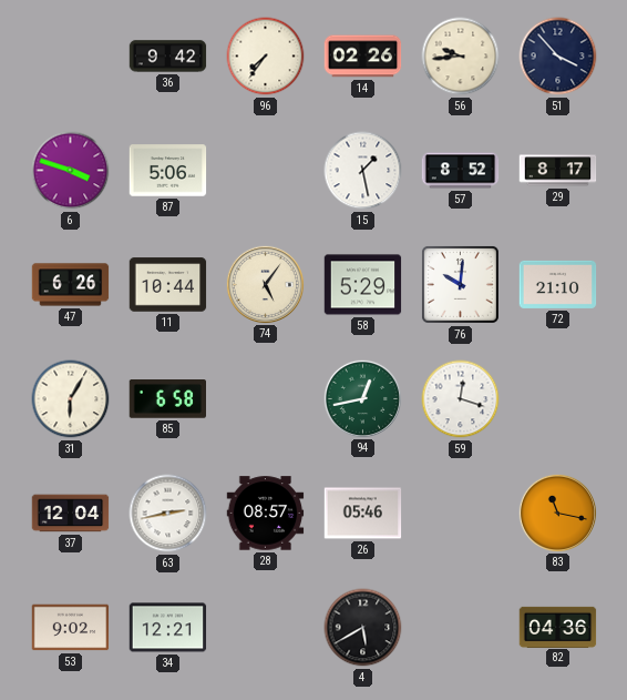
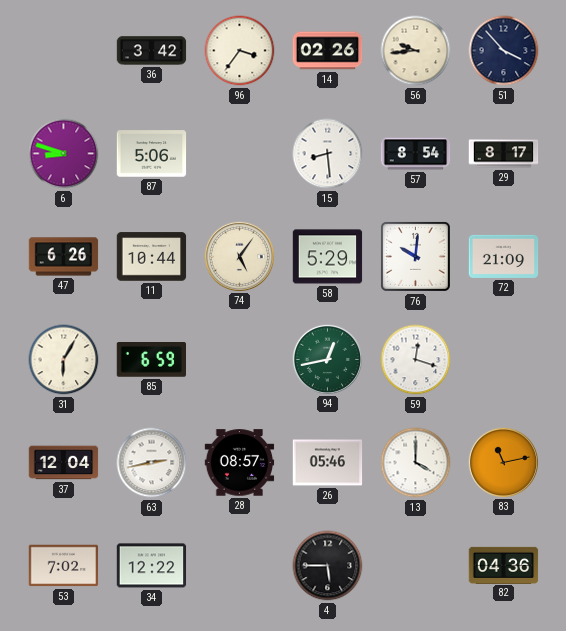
36: 9:42 -> 3:42 (152, 51)
96: 7:36 -> 3:36 (240, 51)
6: 3:48 -> 8:48 (64, 154)
15: 1:28 -> 8:29 (328, 154)
57: 8:52 -> 8:54 (416, 154)
72: 21:10 -> 21:09 (504, 256)
85: 6:58 -> 6:59 (152, 360)
13: none -> 4:00 (416, 463)
83: 11:17 -> 11:13 (503, 462)
53: 9:02 -> 7:02 (64, 566)
34: 12:21 -> 12:22 (152, 566)
4: 5:40 -> 5:45 (328, 566)
